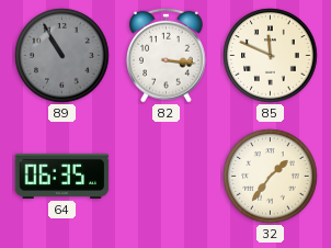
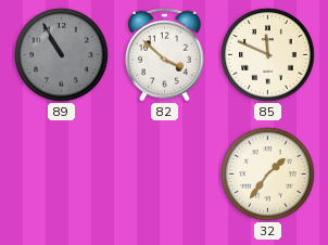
82: 3:16 -> 3:52 (165, 54)
64: 06:35 -> none (62, 176)
